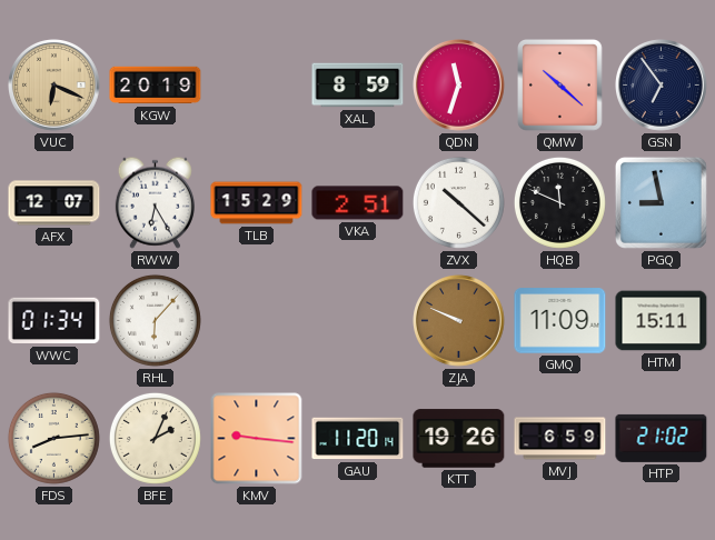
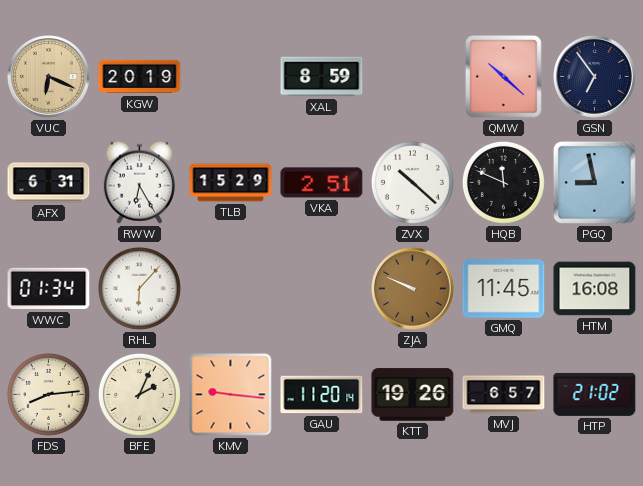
QDN: 11:33 -> none (459, 86)
AFX: 12:07 -> 6:31 (49, 183)
GMQ: 11:09 -> 11:45 (504, 289)
HTM: 15:11 -> 16:08 (595, 289)
MVJ: 6:59 -> 6:57 (504, 395)
